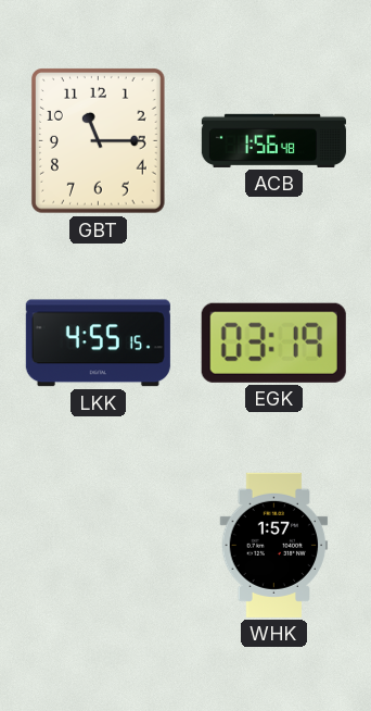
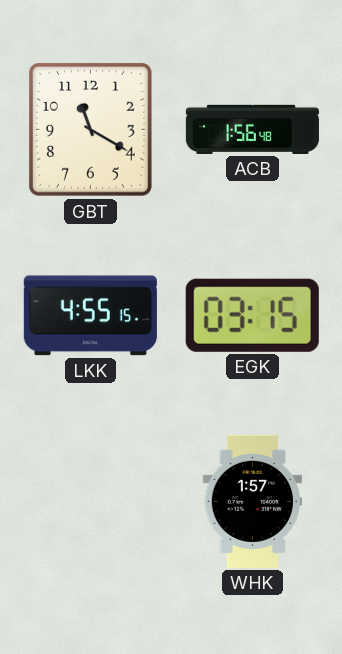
GBT: 11:15 -> 11:20 (91, 130)
EGK: 03:19 -> 03:15 (252, 315)
